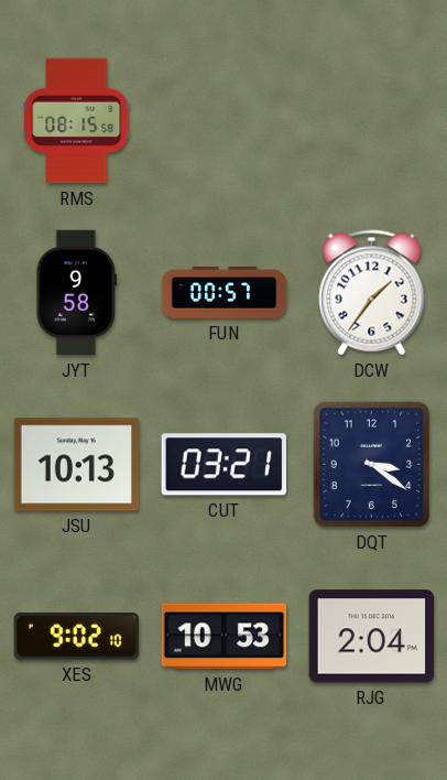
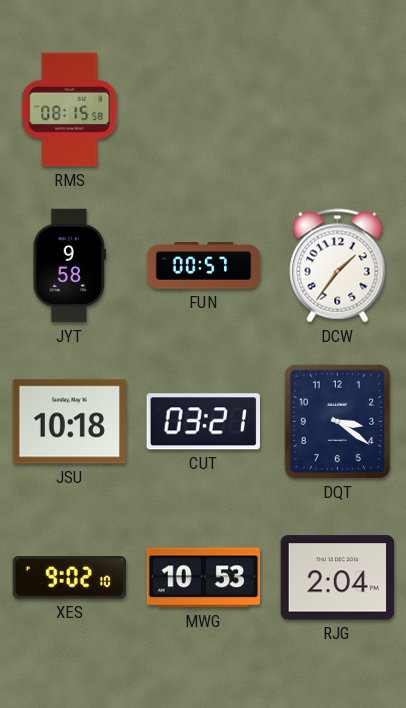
JSU: 10:13 -> 10:18 (70, 422)
